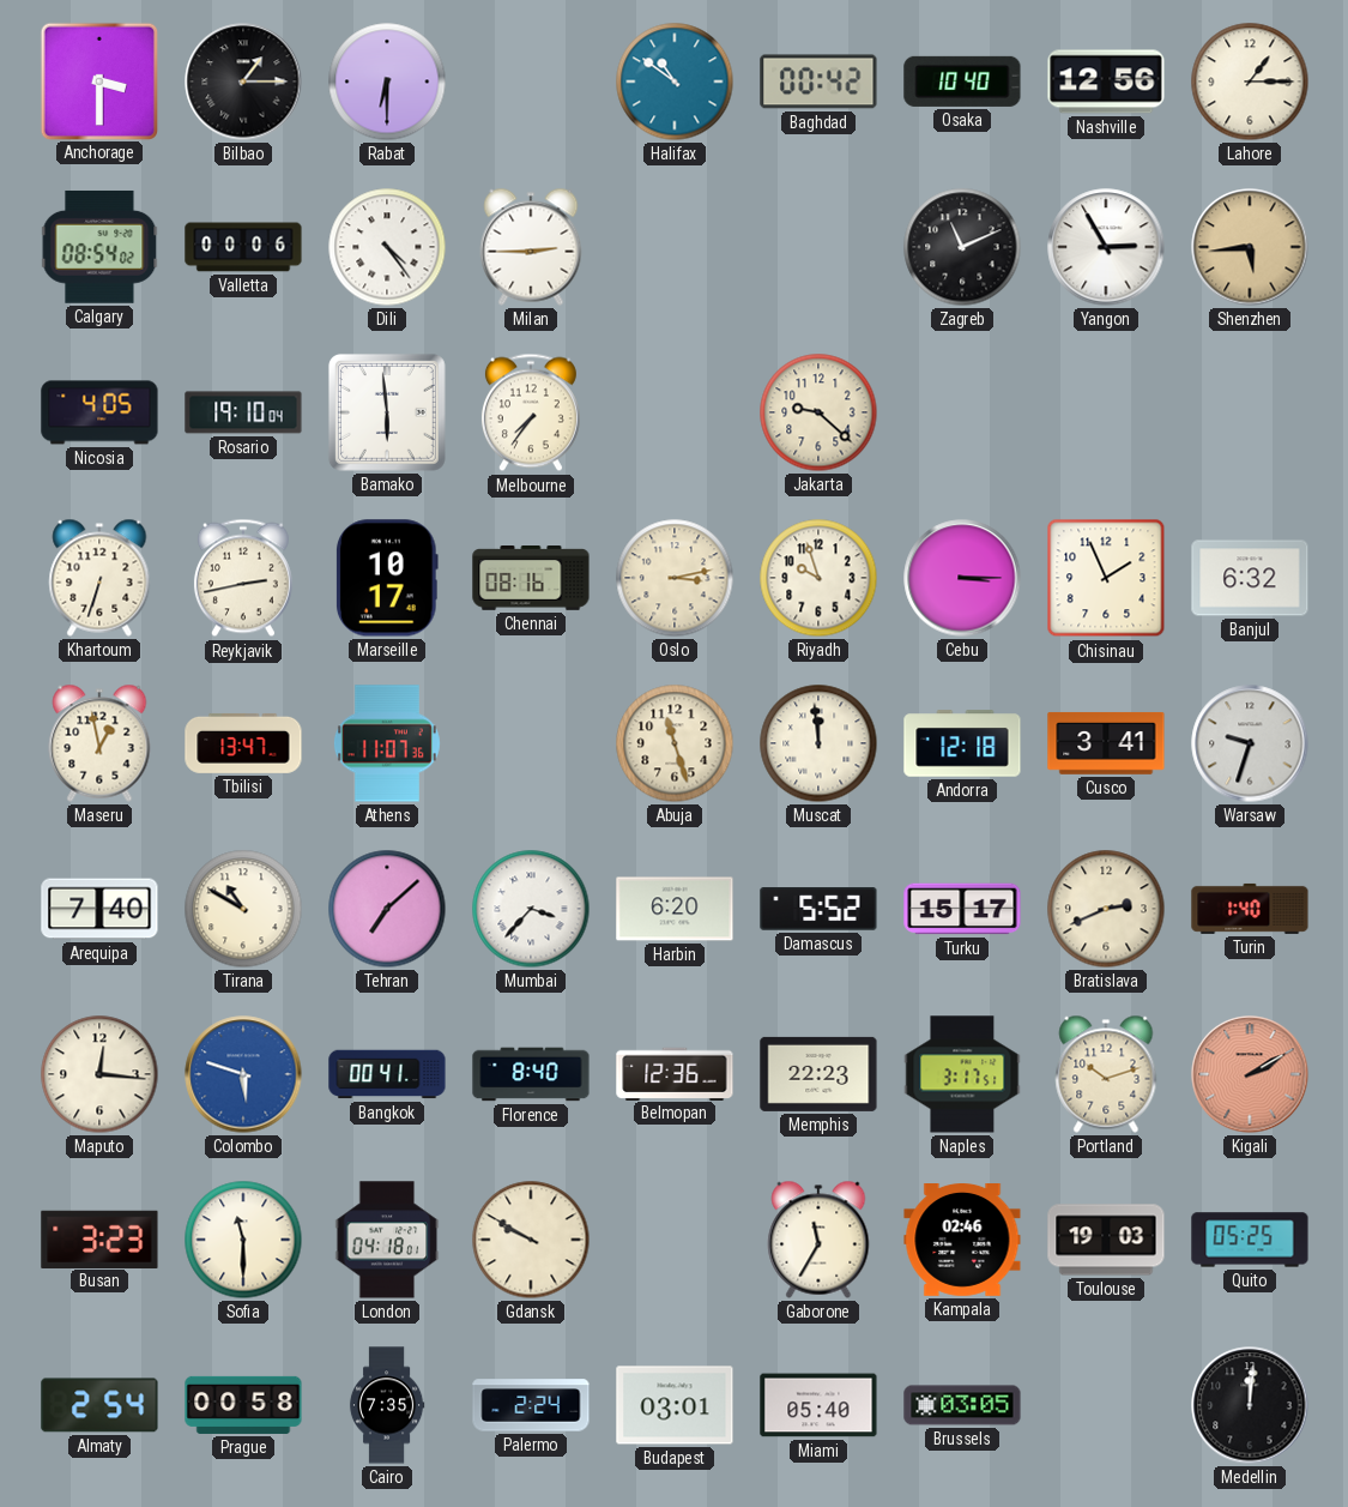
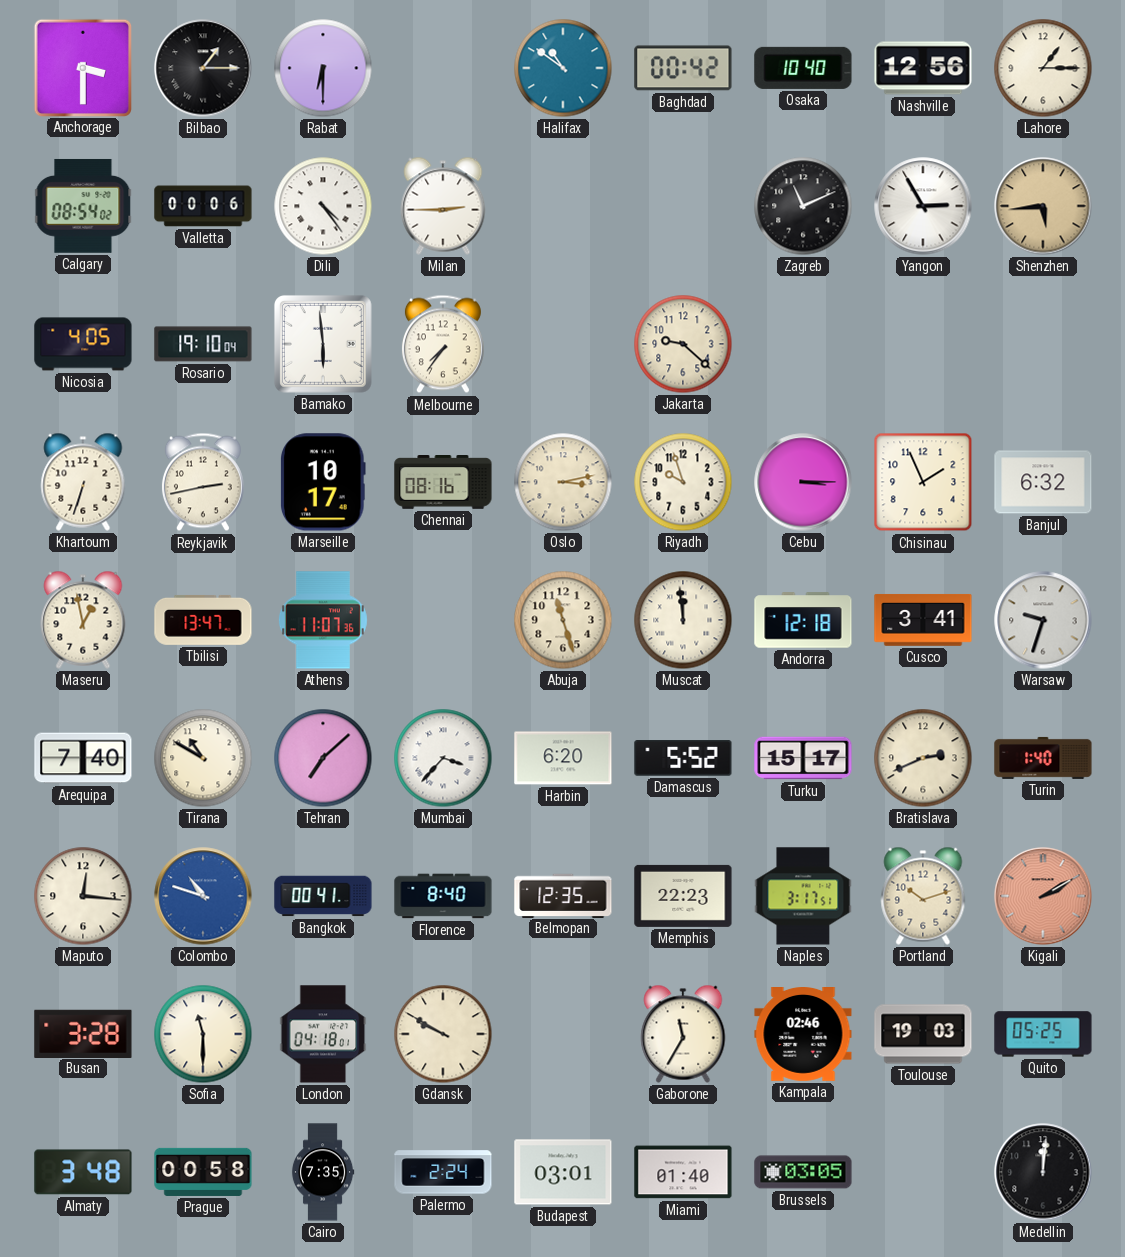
Colombo: 5:48 -> 10:48 (203, 896)
Belmopan: 12:36 -> 12:35 (563, 895)
Busan: 3:23 -> 3:28 (83, 1033)
Almaty: 2:54 -> 3:48 (83, 1172)
Miami: 05:40 -> 01:40 (683, 1172)
